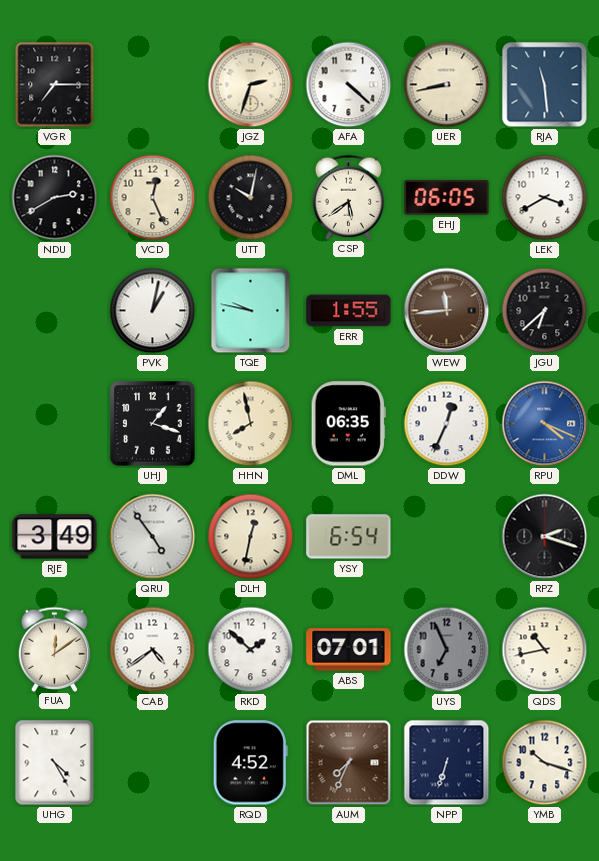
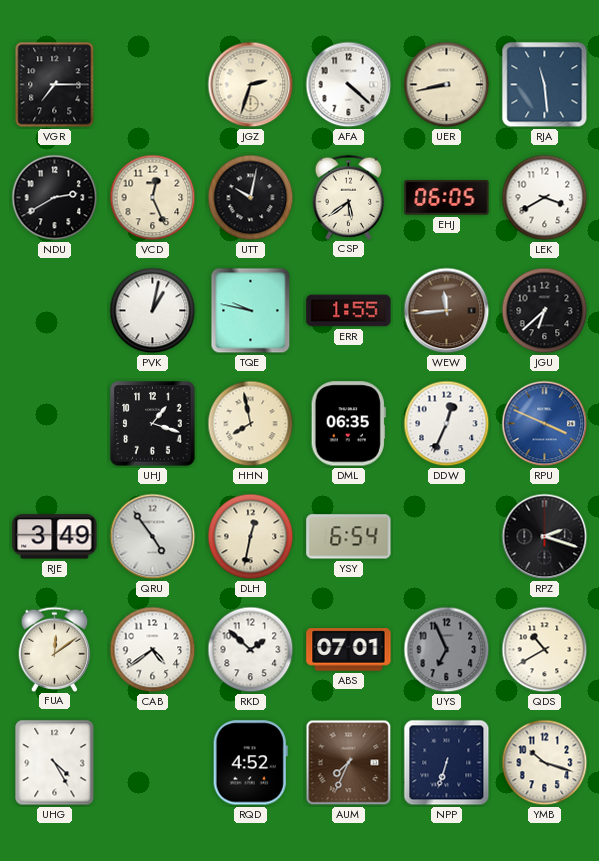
RPU: 4:19 -> 3:49 (545, 424)
QDS: 10:43 -> 10:40 (545, 650)
